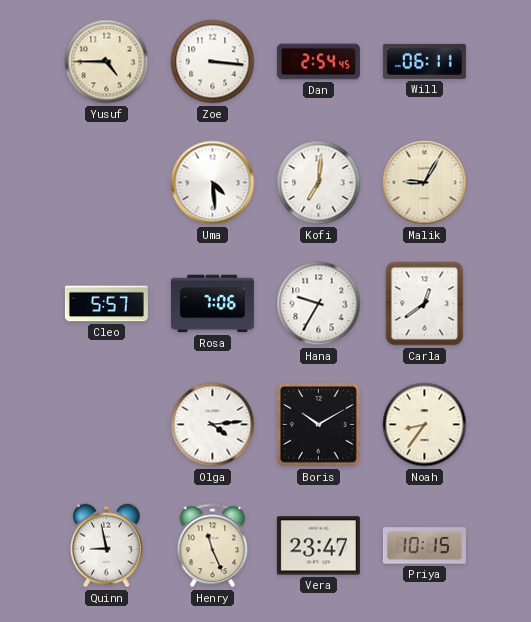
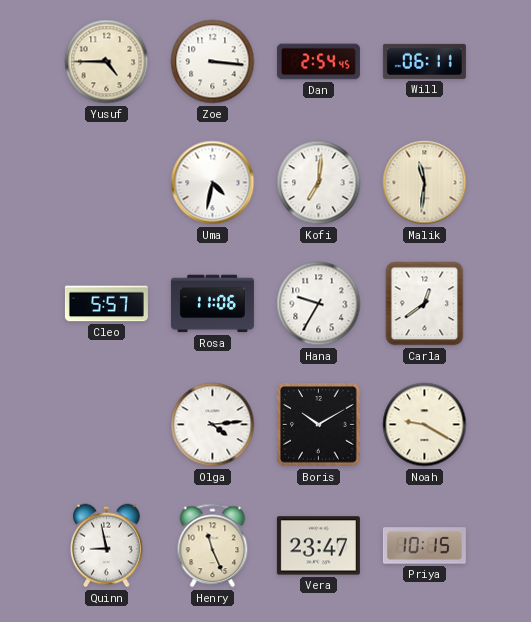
Uma: 4:29 -> 4:32 (213, 183)
Malik: 9:05 -> 11:31 (425, 183)
Rosa: 7:06 -> 11:06 (212, 304)
Noah: 8:36 -> 9:20 (425, 425)
